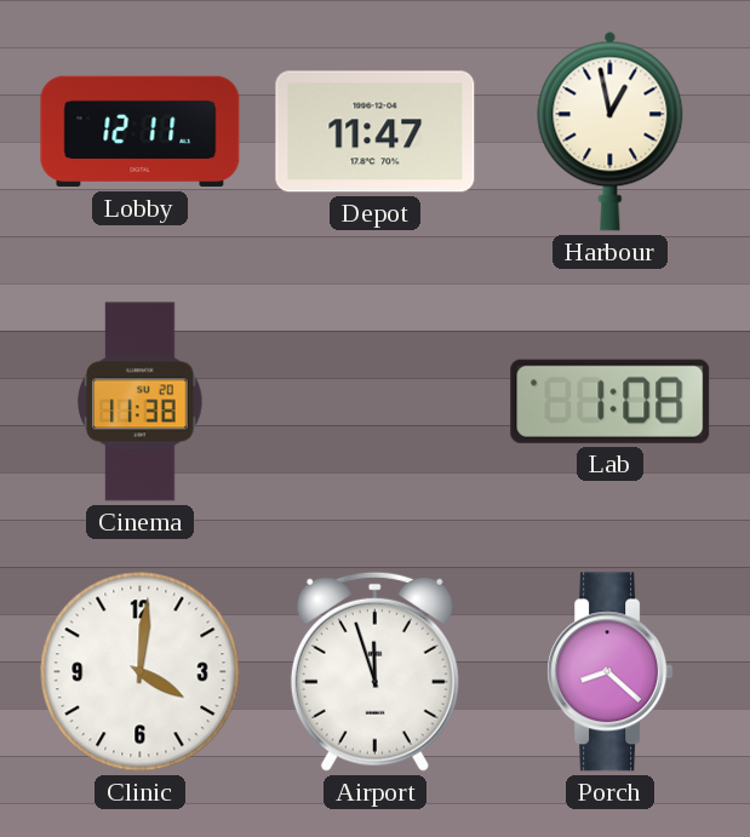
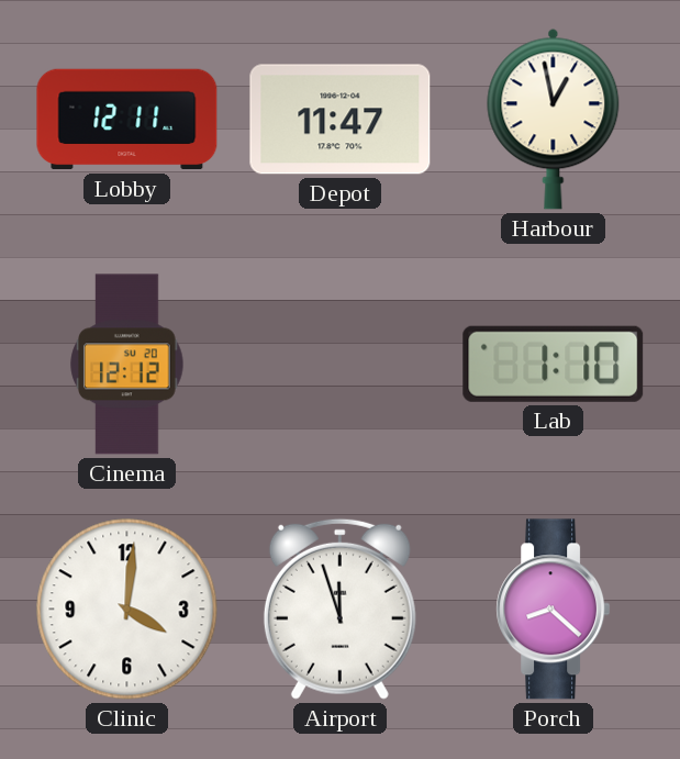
Cinema: 11:38 -> 12:12 (127, 365)
Lab: 1:08 -> 1:10 (554, 364)
